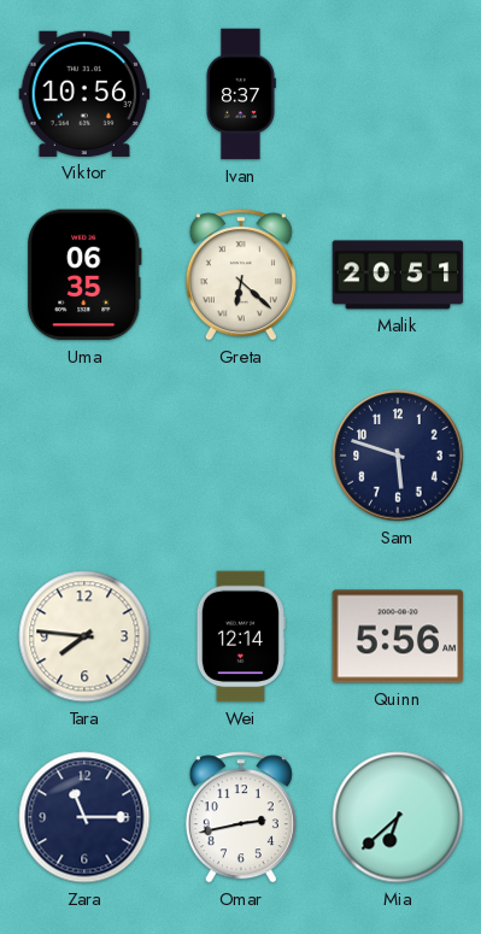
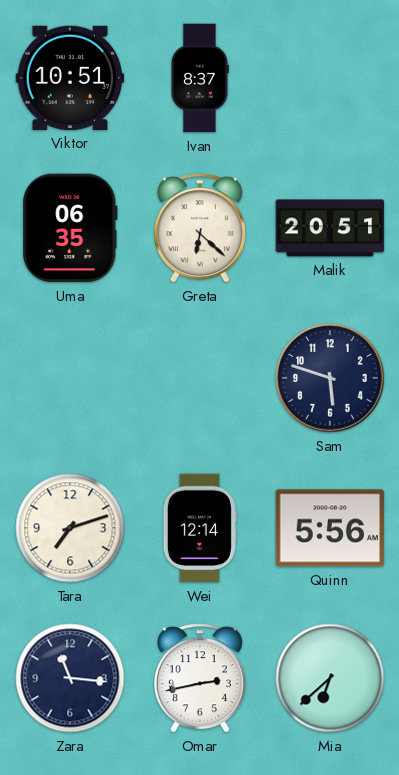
Viktor: 10:56 -> 10:51 (70, 78)
Tara: 7:46 -> 7:12 (70, 528)
Zara: 11:15 -> 11:16 (70, 678)
